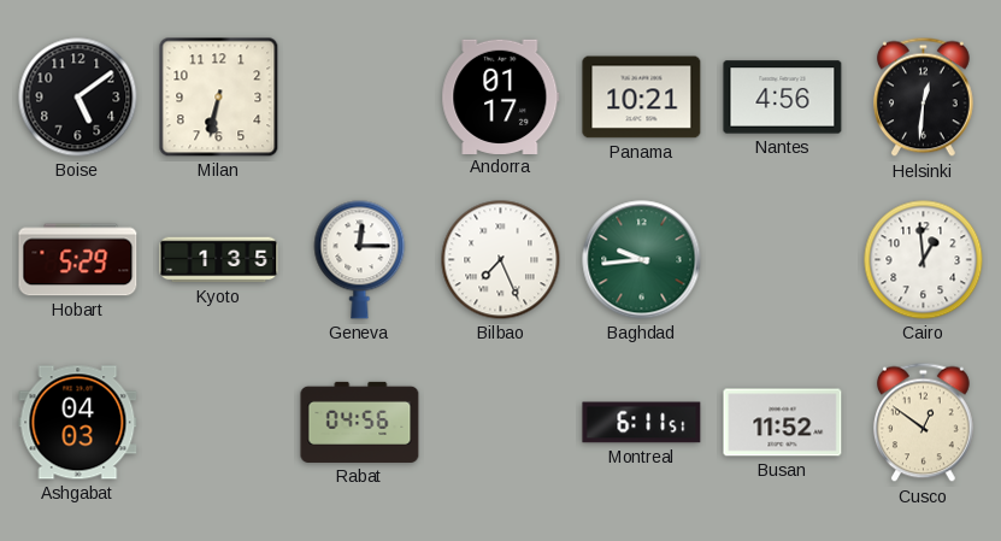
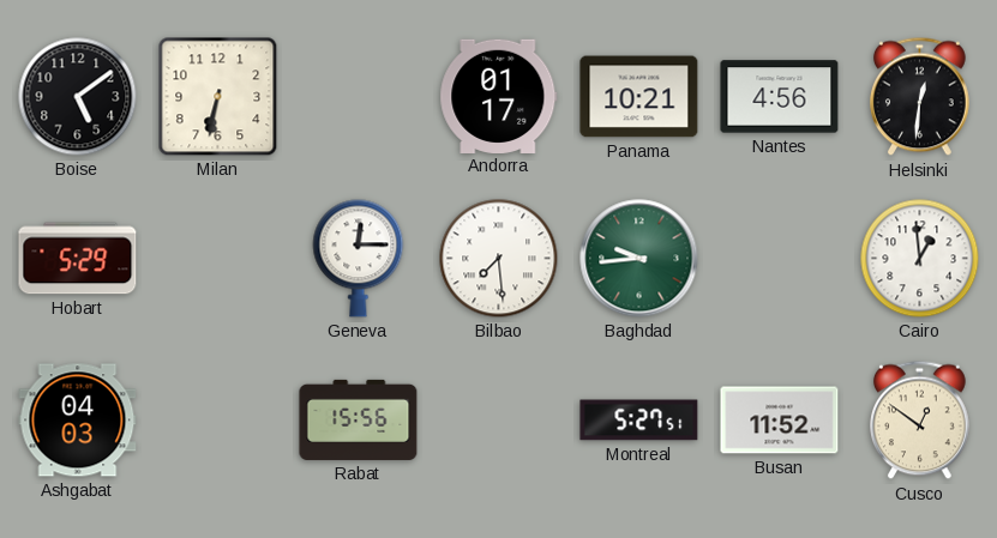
Kyoto: 1:35 -> none (219, 260)
Bilbao: 7:26 -> 7:29 (499, 259)
Rabat: 04:56 -> 15:56 (359, 419)
Montreal: 6:11 -> 5:27 (639, 421)
